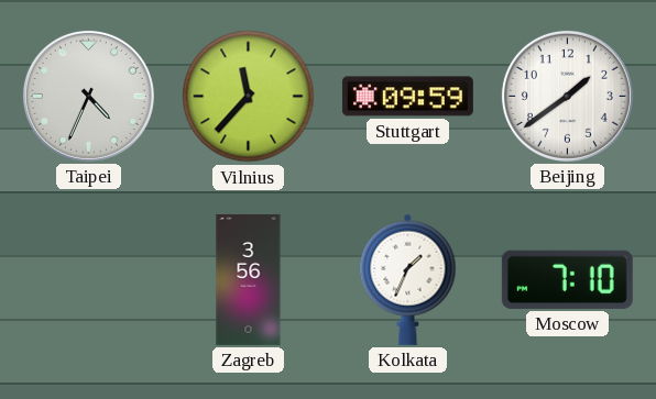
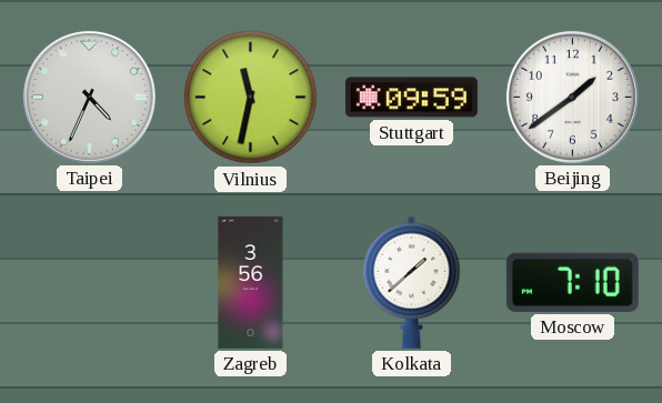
Vilnius: 11:37 -> 11:32 (251, 98)
Kolkata: 1:34 -> 1:38 (412, 282)
